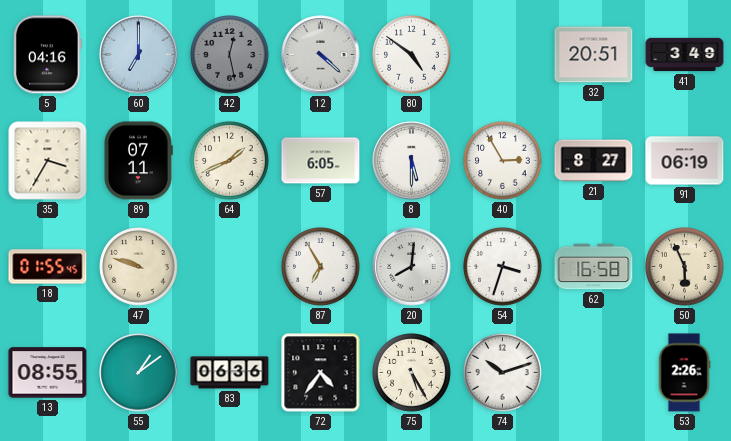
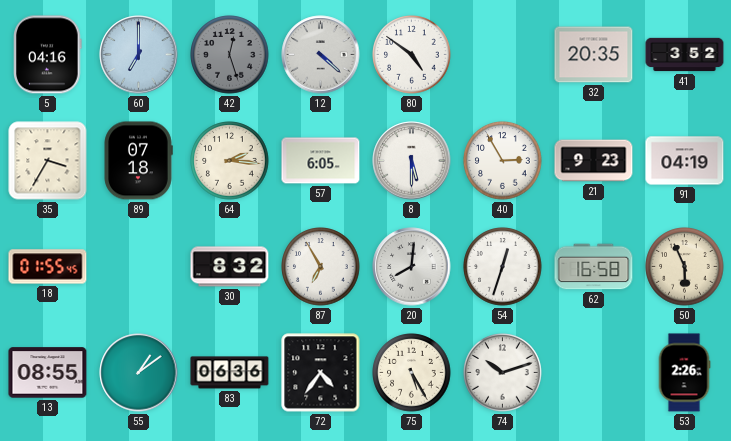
42: 12:28 -> 12:27 (230, 55)
32: 20:51 -> 20:35 (594, 55)
41: 3:49 -> 3:52 (685, 55)
89: 07:11 -> 07:18 (138, 161)
64: 1:41 -> 2:16 (230, 161)
21: 8:27 -> 9:23 (594, 161)
91: 06:19 -> 04:19 (685, 161)
47: 9:48 -> none (139, 267)
30: none -> 8:32 (230, 267)
54: 3:33 -> 12:33 (503, 267)
